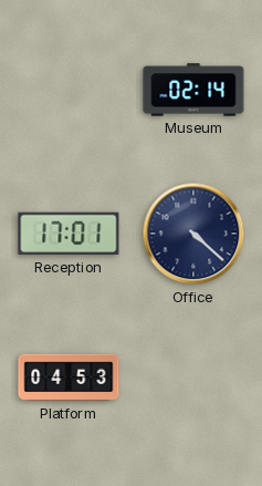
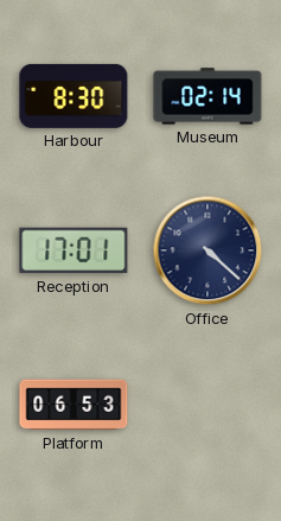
Harbour: none -> 8:30 (74, 96)
Platform: 04:53 -> 06:53 (74, 405)
